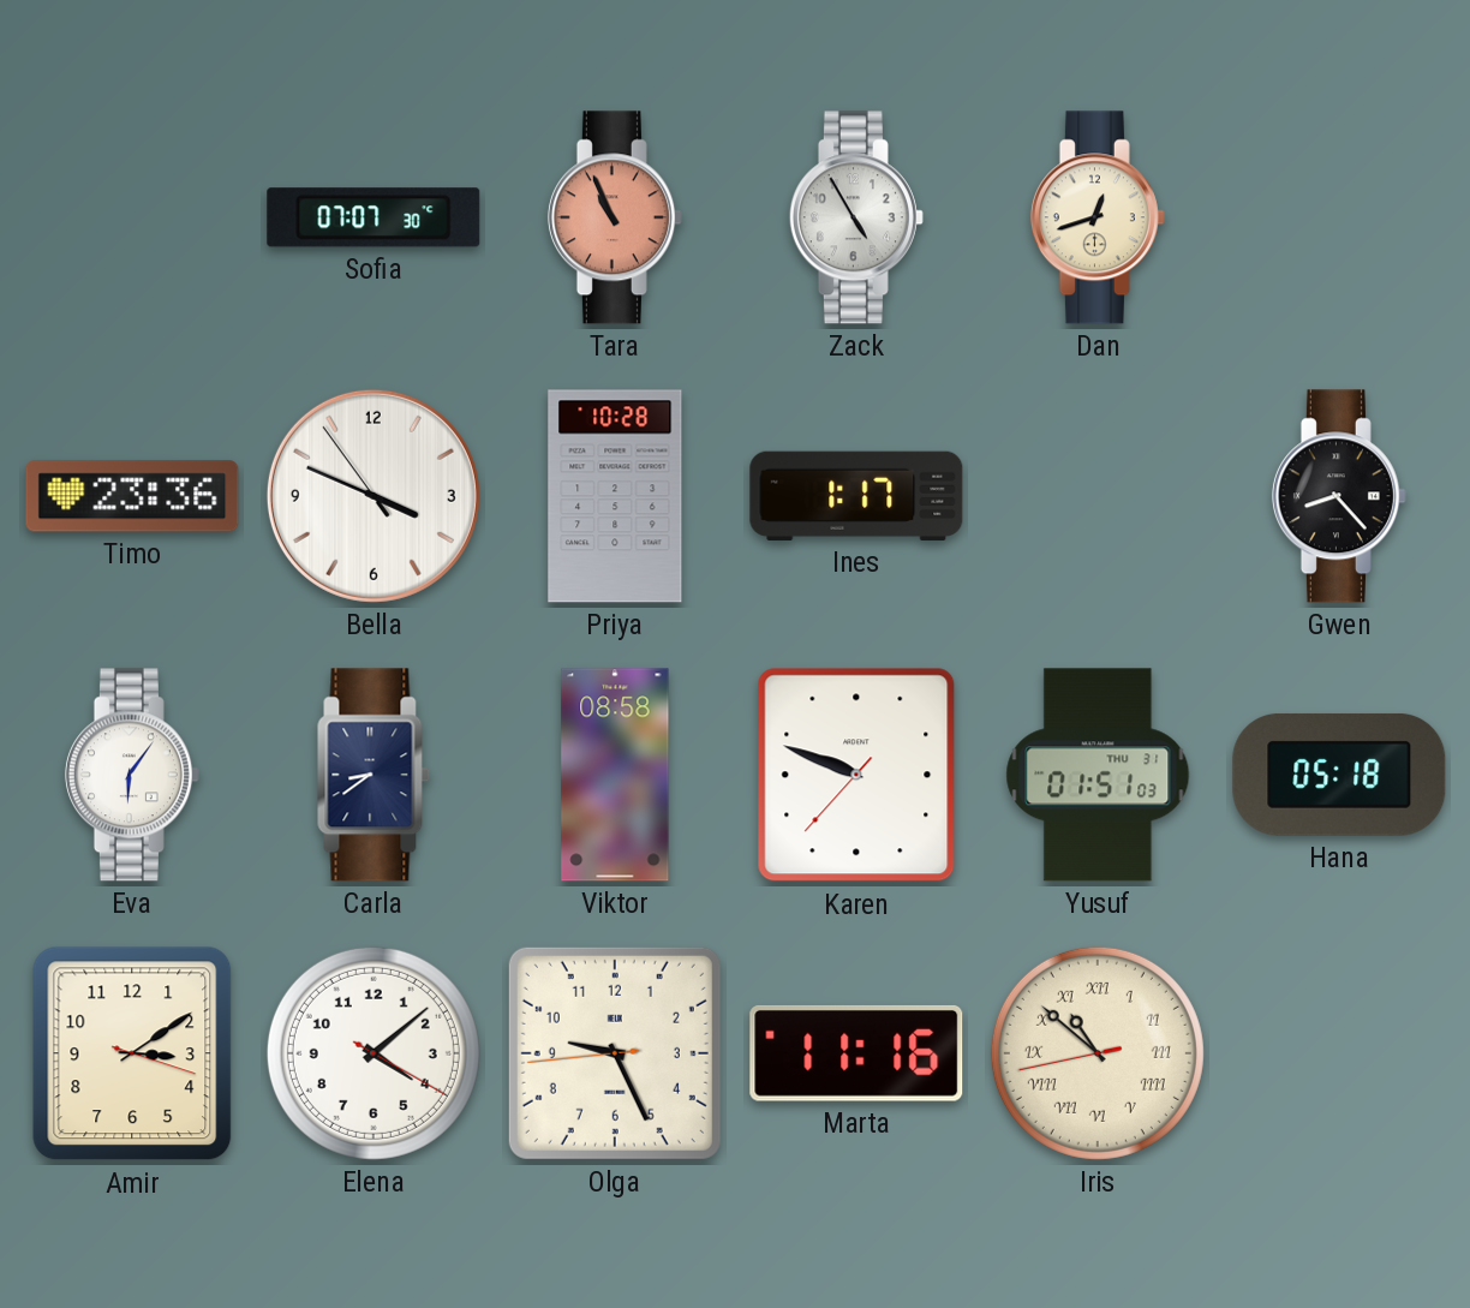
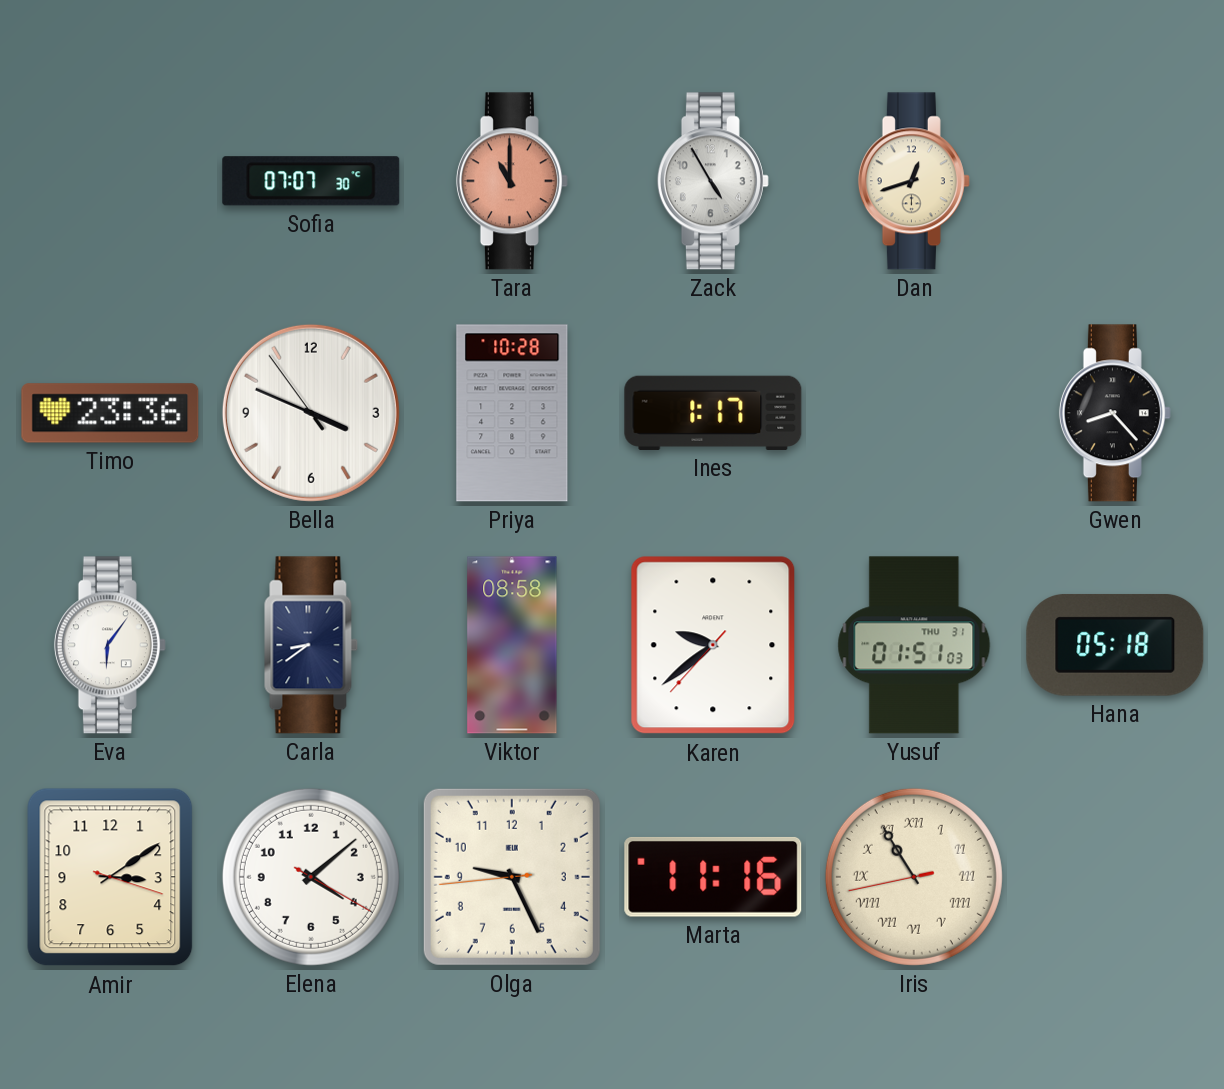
Tara: 10:56 -> 11:00 (512, 181)
Karen: 9:48 -> 9:38 (713, 645)
Iris: 10:51 -> 10:54 (914, 877)
